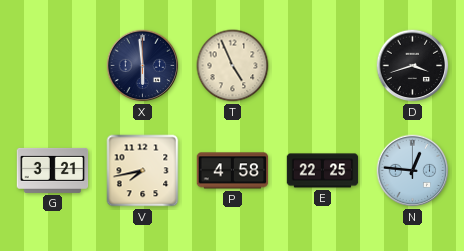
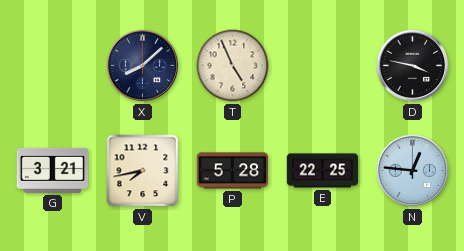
X: 5:59 -> 8:08 (143, 66)
D: 3:42 -> 3:47 (413, 66)
P: 4:58 -> 5:28 (233, 171)
